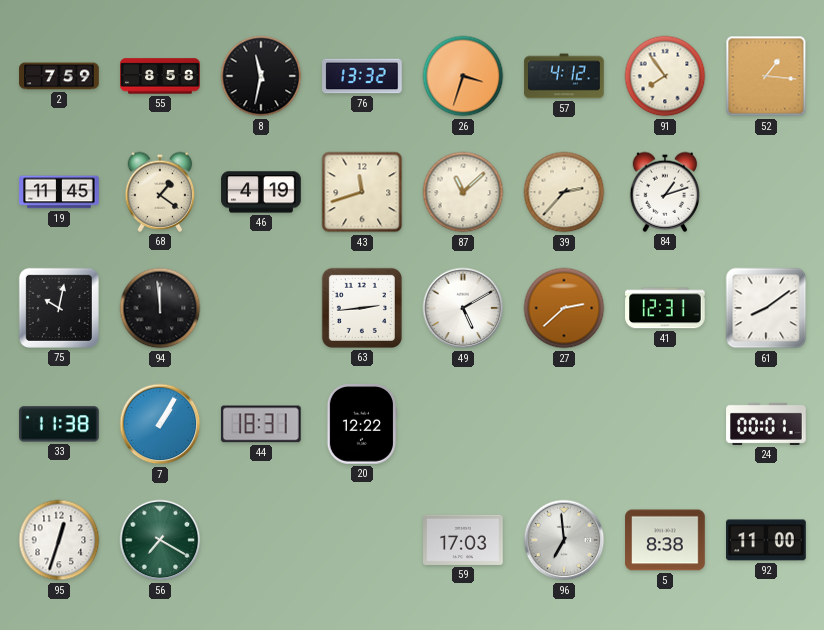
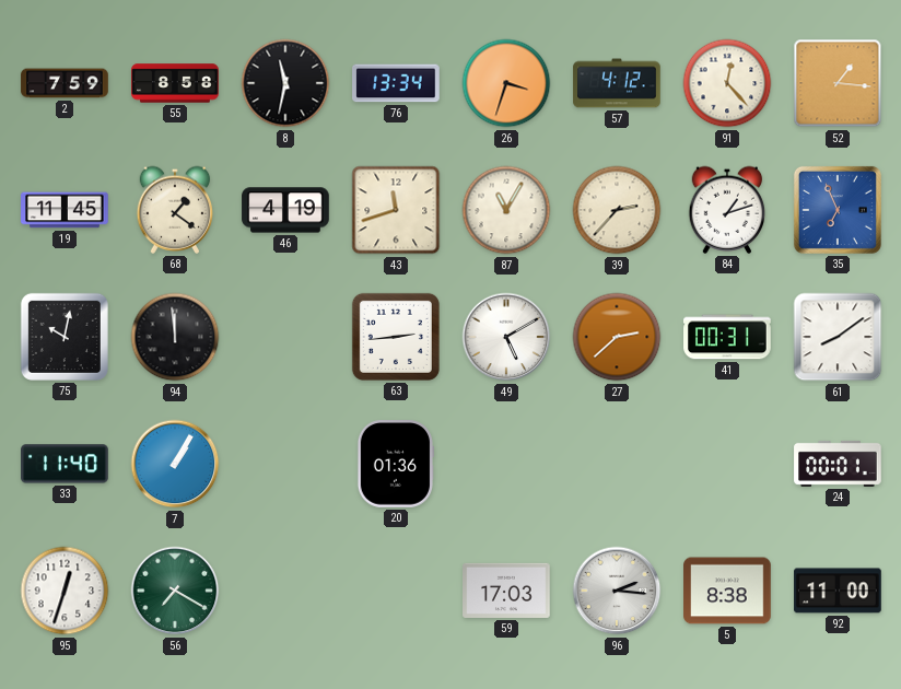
76: 13:32 -> 13:34 (396, 83)
91: 7:54 -> 12:23 (727, 83)
87: 11:08 -> 11:05 (506, 210)
35: none -> 6:56 (838, 210)
41: 12:31 -> 00:31 (727, 337)
33: 11:38 -> 11:40 (65, 464)
44: 18:31 -> none (261, 424)
20: 12:22 -> 01:36 (395, 464)
96: 6:59 -> 2:16 (617, 591)
